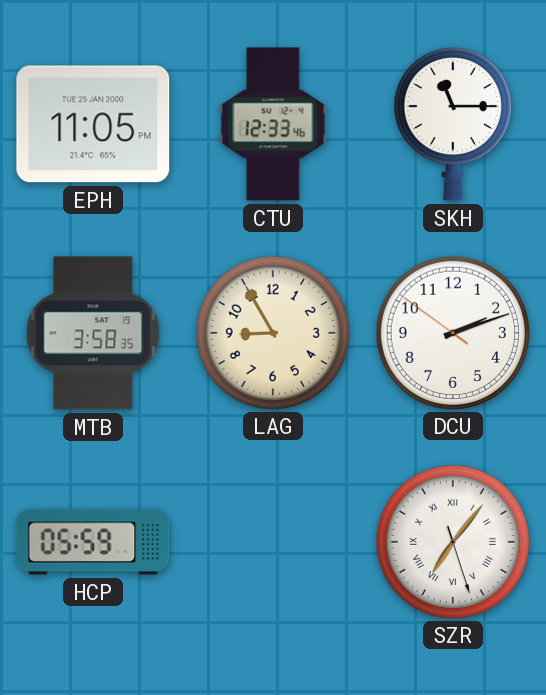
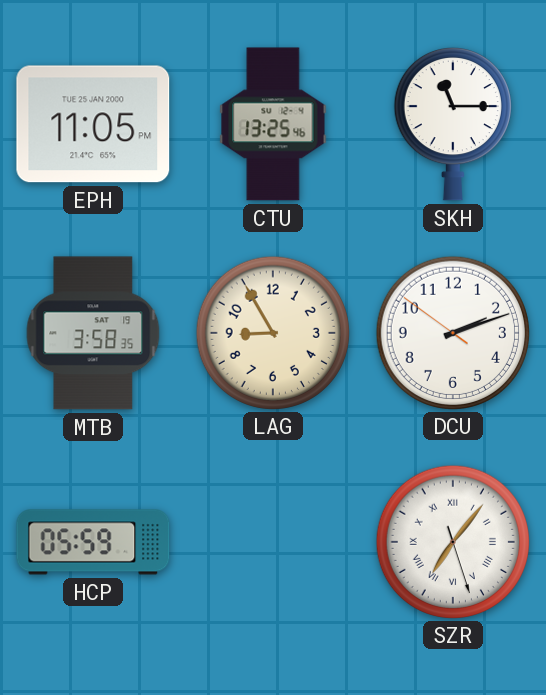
CTU: 12:33 -> 13:25 (273, 124)
